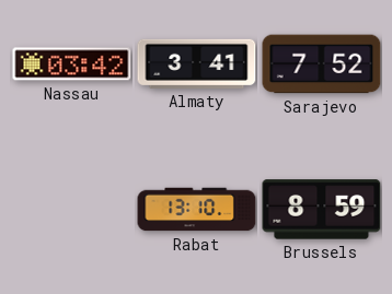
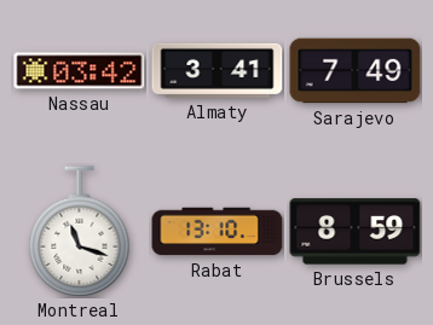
Sarajevo: 7:52 -> 7:49 (356, 71)
Montreal: none -> 11:18 (80, 232)
